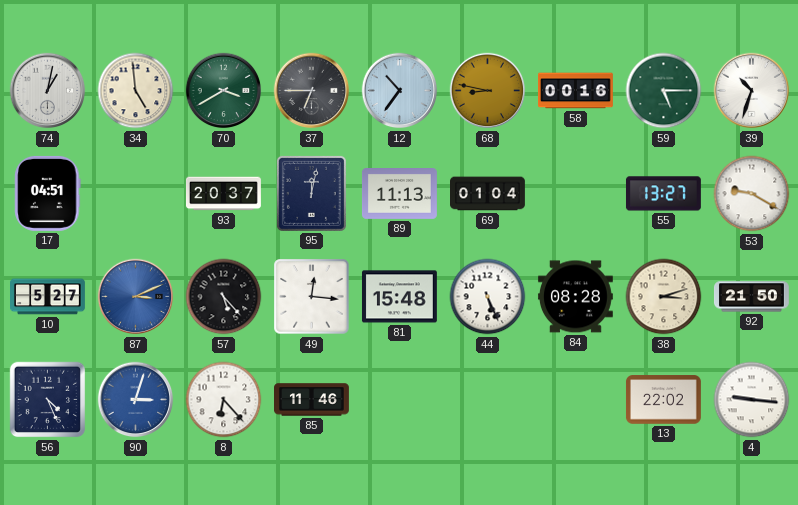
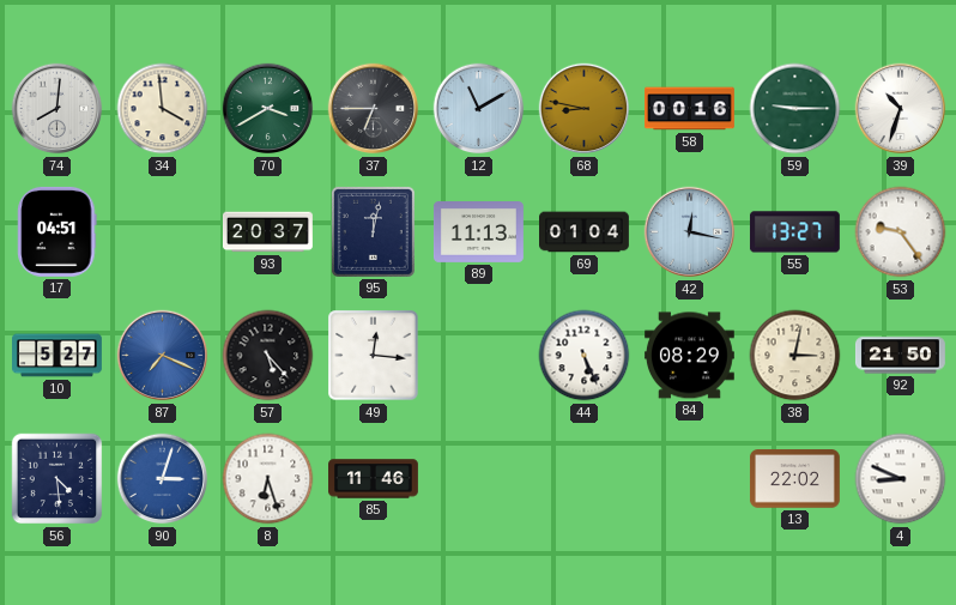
74: 1:02 -> 8:01 (58, 109)
34: 4:59 -> 3:59 (163, 109)
12: 10:36 -> 11:10 (479, 109)
59: 5:15 -> 9:15 (795, 109)
42: none -> 12:17 (690, 232)
53: 9:20 -> 9:24 (901, 232)
87: 3:11 -> 7:19 (163, 356)
81: 15:48 -> none (399, 297)
84: 08:28 -> 08:29 (689, 356)
38: 3:12 -> 3:02 (795, 356)
56: 4:26 -> 4:29 (58, 479)
8: 6:23 -> 6:27 (268, 479)
4: 9:16 -> 8:49 (901, 479)
